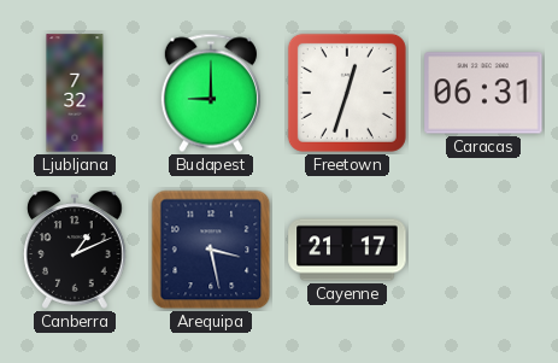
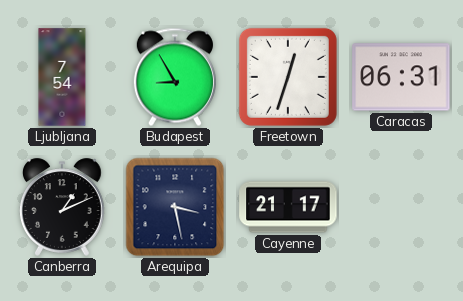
Ljubljana: 7:32 -> 7:54 (62, 77)
Budapest: 9:00 -> 8:55 (175, 77)
